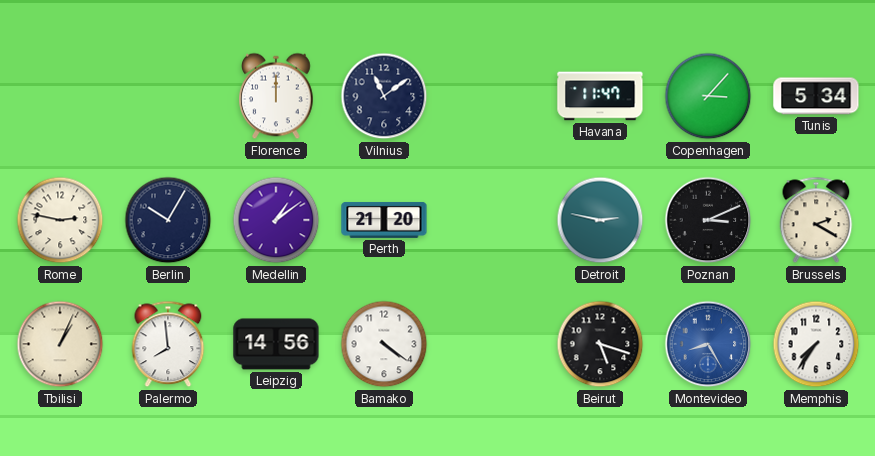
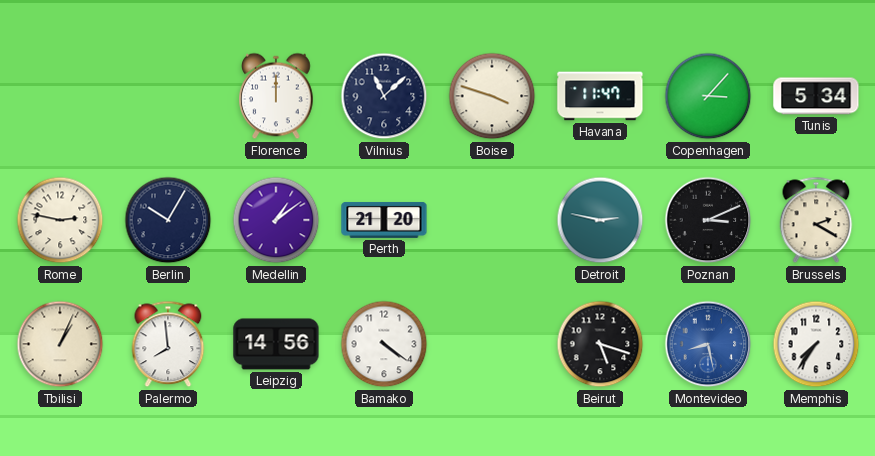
Vilnius: 11:09 -> 11:08 (384, 96)
Boise: none -> 3:48 (492, 96)
Montevideo: 8:25 -> 8:28 (708, 344)
